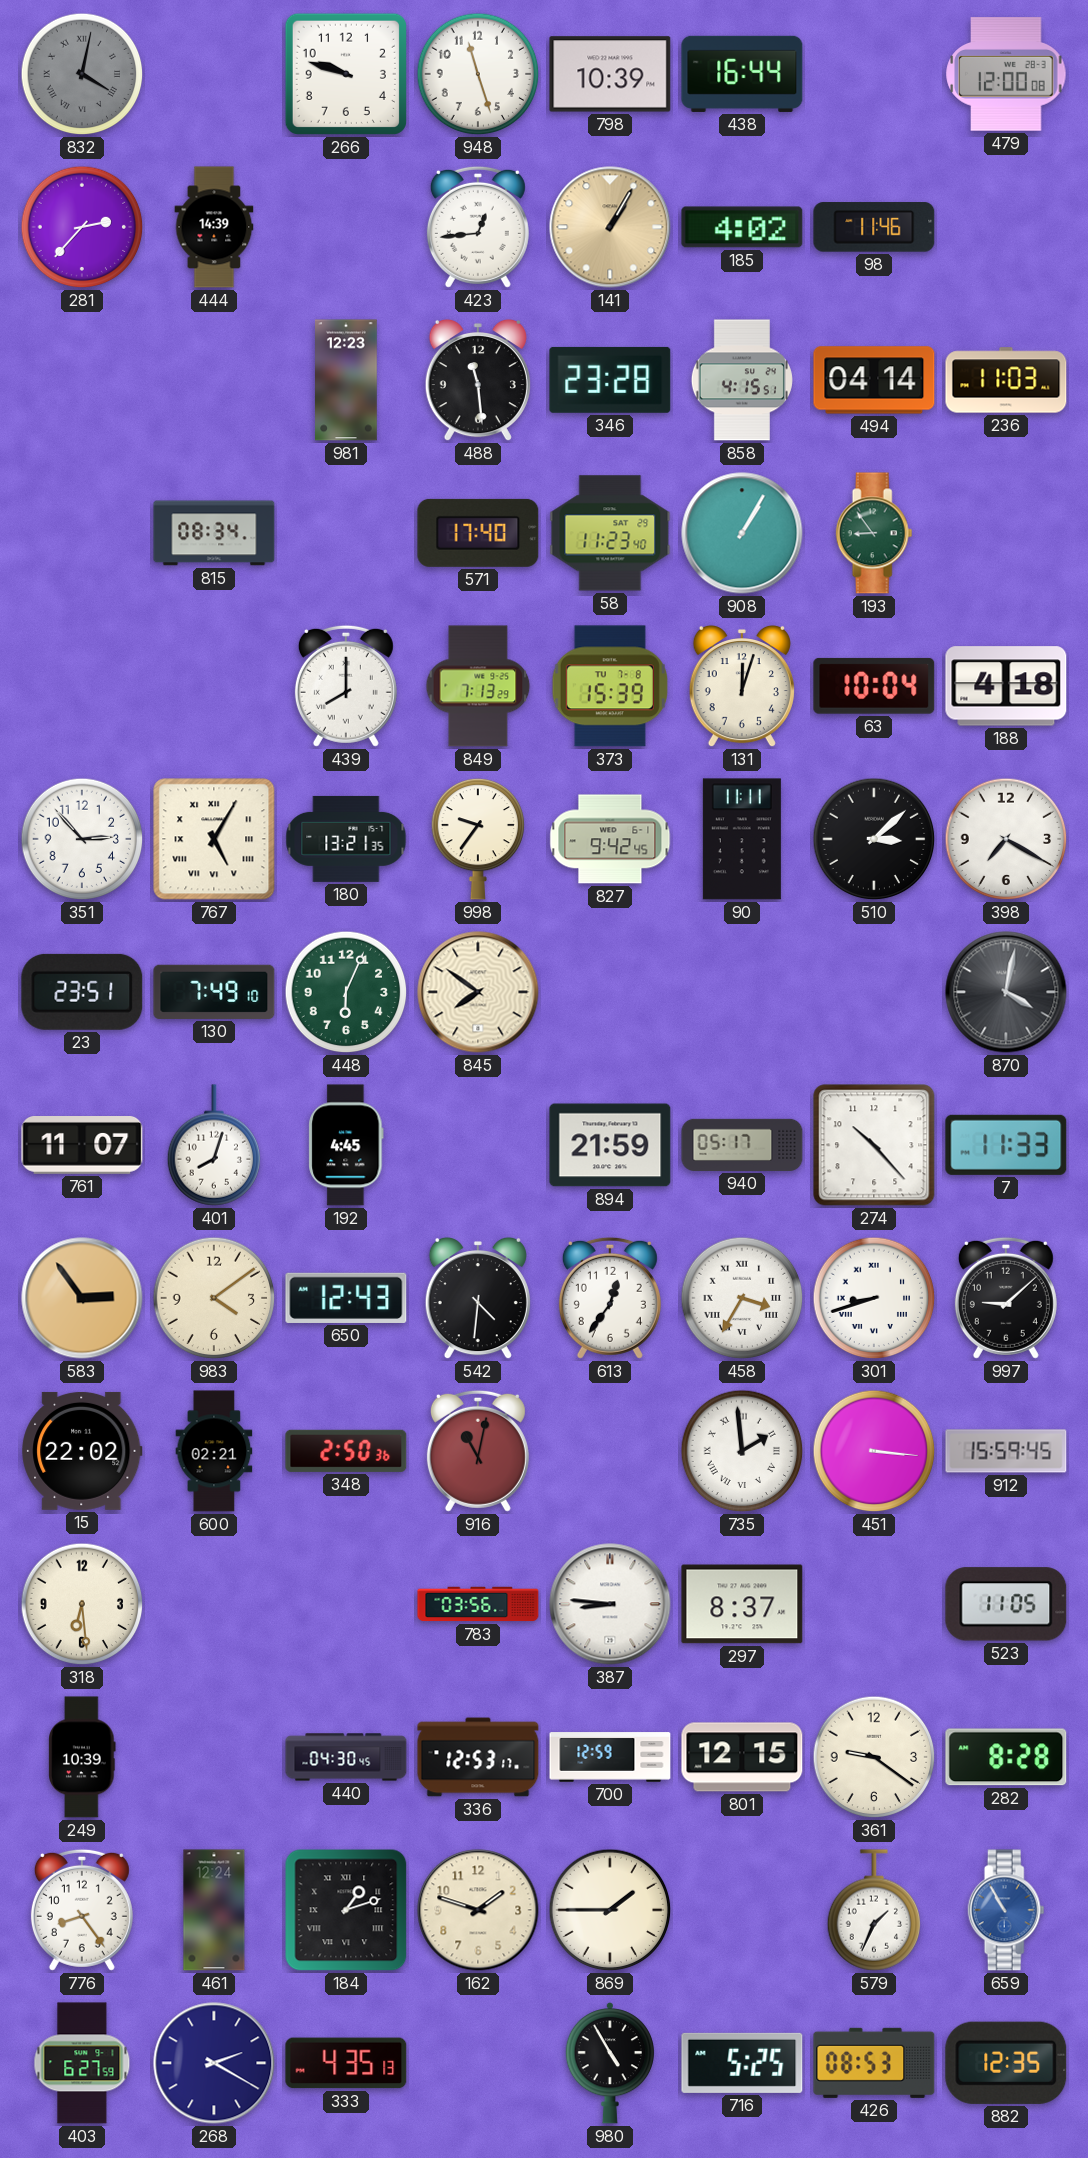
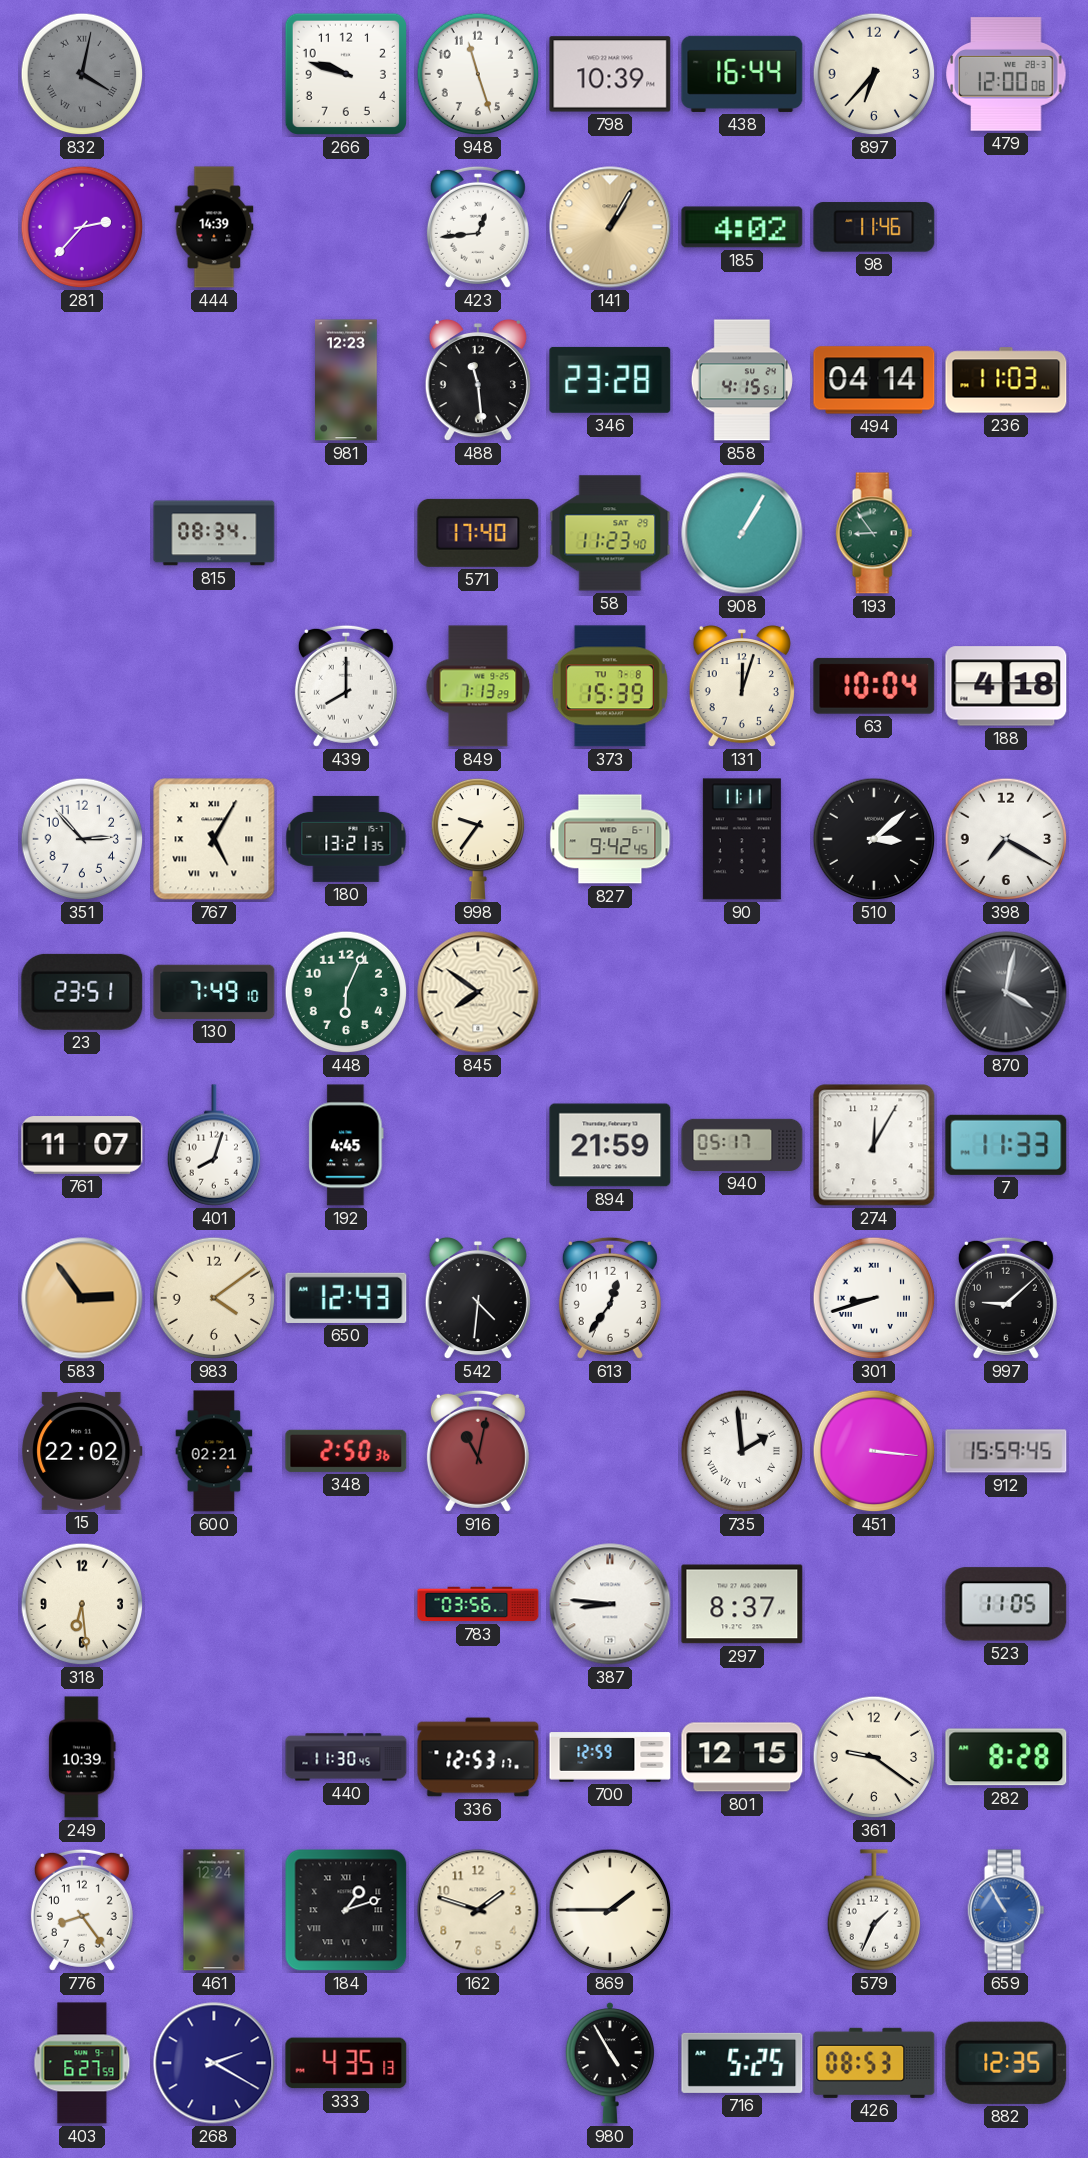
897: none -> 6:37 (874, 74)
274: 10:23 -> 12:05 (874, 1145)
458: 3:35 -> none (742, 1298)
440: 04:30 -> 11:30 (346, 1757)
